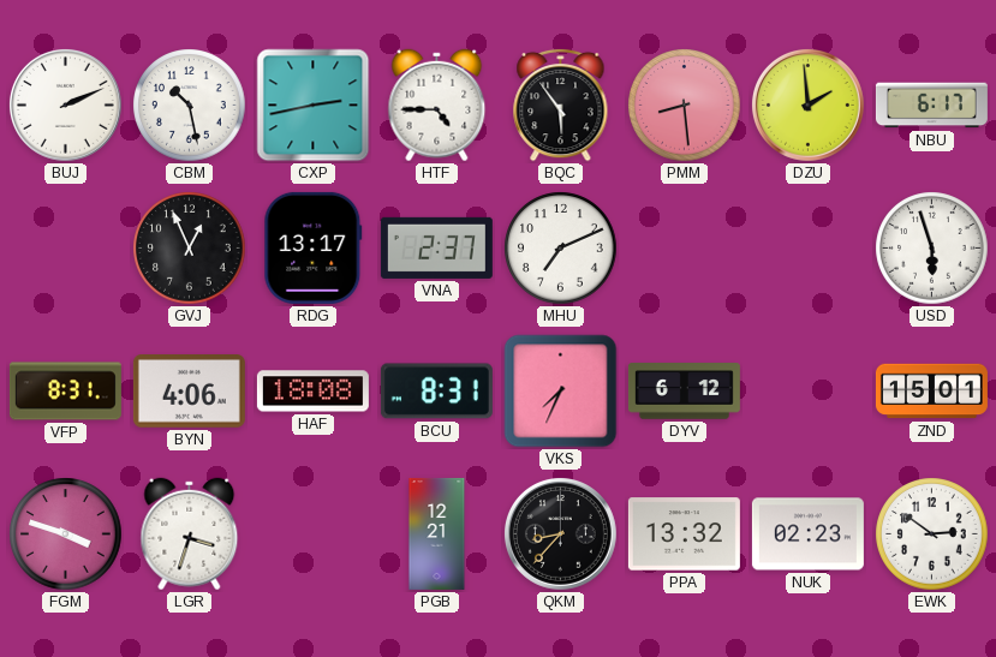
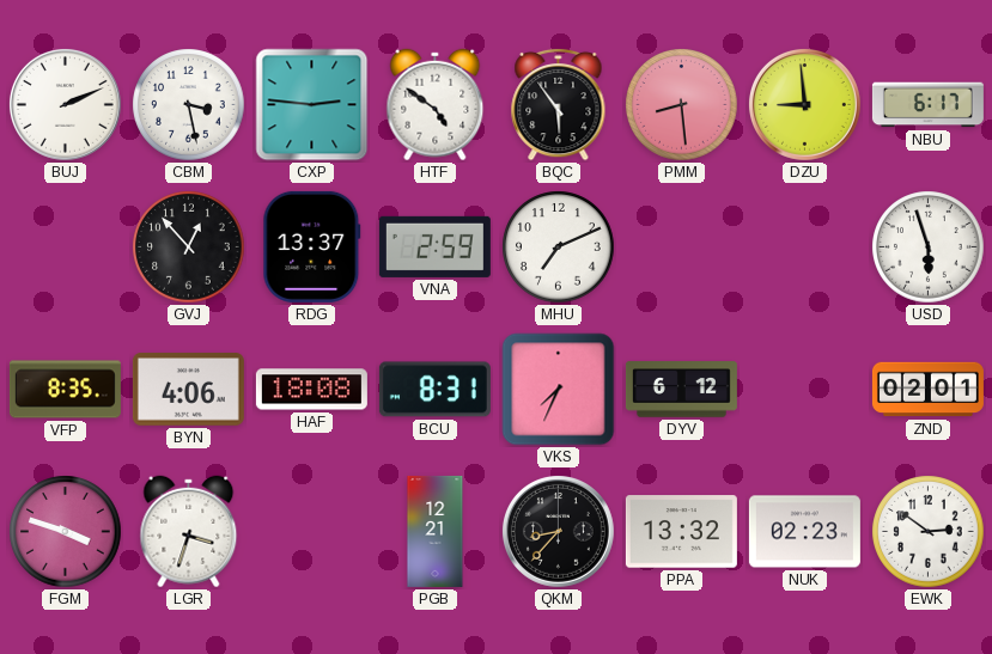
CBM: 10:28 -> 3:28 (189, 105)
CXP: 2:43 -> 2:46 (312, 105)
HTF: 4:45 -> 4:51 (436, 105)
DZU: 1:59 -> 8:59 (804, 104)
GVJ: 12:56 -> 12:53 (189, 247)
RDG: 13:17 -> 13:37 (312, 246)
VNA: 2:37 -> 2:59 (434, 246)
VFP: 8:31 -> 8:35 (65, 390)
ZND: 15:01 -> 02:01 (927, 390)
